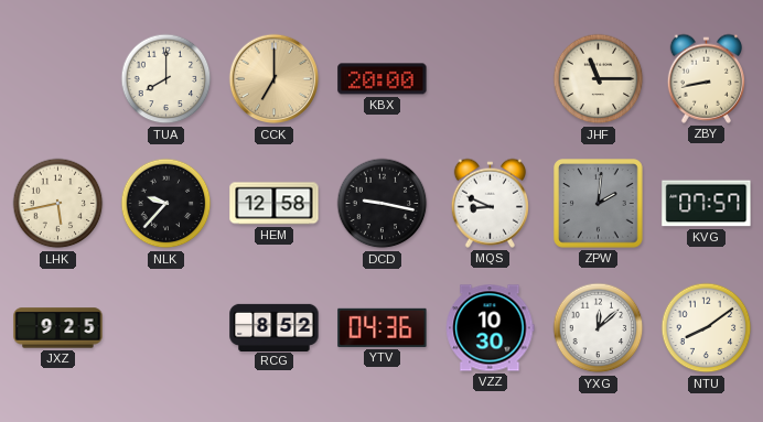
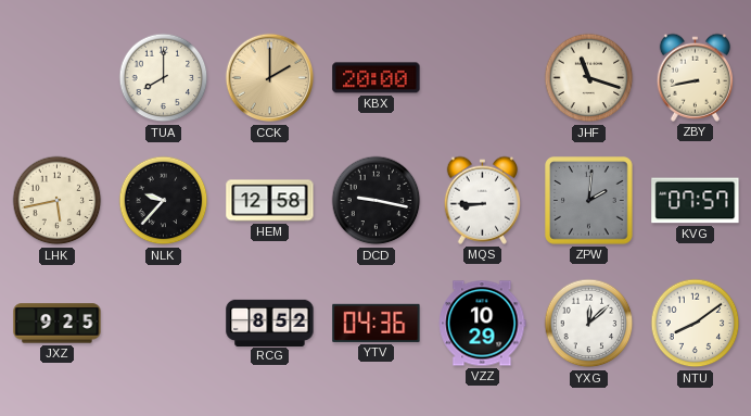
CCK: 7:00 -> 2:00 (270, 78)
JHF: 11:15 -> 11:18 (589, 78)
MQS: 8:49 -> 8:45 (482, 200)
VZZ: 10:30 -> 10:29 (483, 324)
